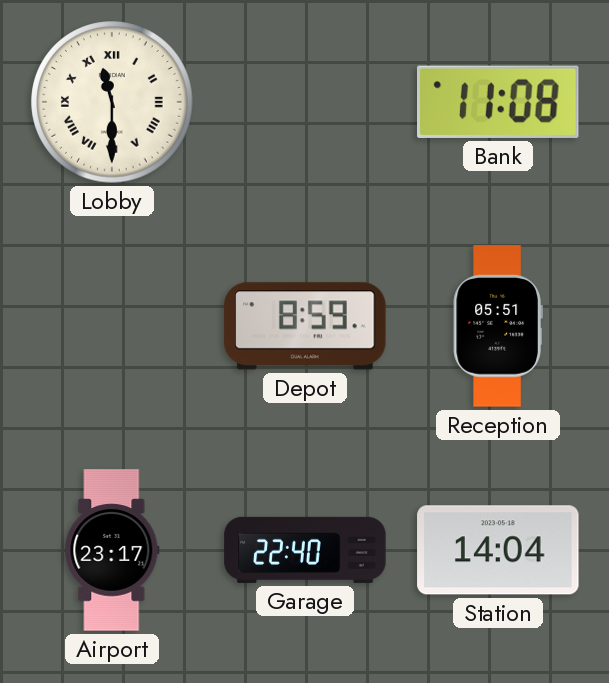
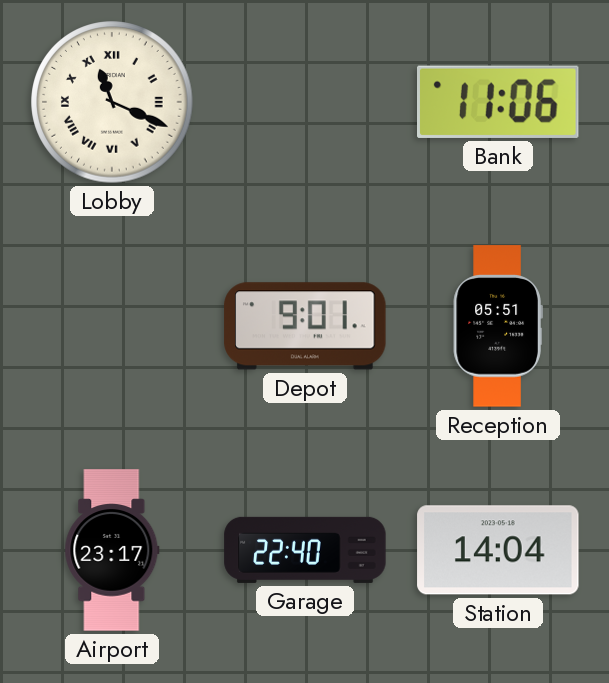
Lobby: 11:30 -> 11:19 (112, 102)
Bank: 11:08 -> 11:06 (499, 102)
Depot: 8:59 -> 9:01 (305, 326)
